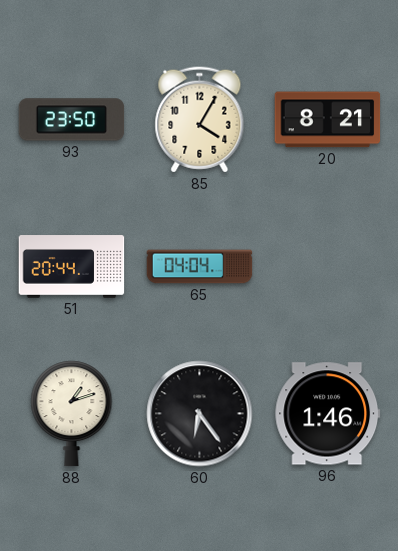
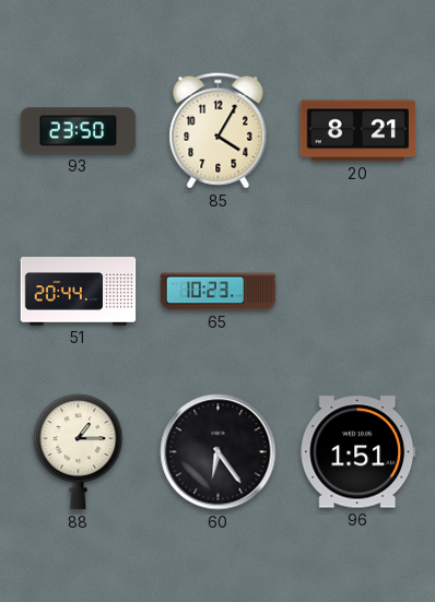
65: 04:04 -> 10:23 (219, 292)
88: 1:12 -> 1:15 (79, 452)
96: 1:46 -> 1:51 (358, 452)
